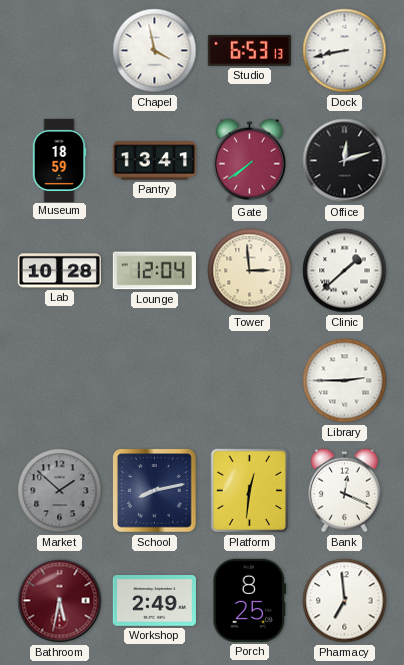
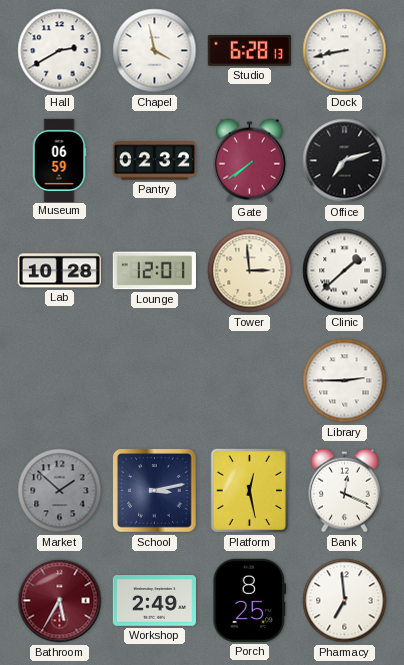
Hall: none -> 2:40 (60, 51)
Studio: 6:53 -> 6:28 (249, 50)
Museum: 18:59 -> 06:59 (59, 160)
Pantry: 13:41 -> 02:32 (154, 161)
Office: 12:12 -> 7:12 (345, 161)
Lounge: 12:04 -> 12:01 (154, 271)
School: 8:13 -> 3:13 (155, 491)
Platform: 12:31 -> 12:28 (250, 491)
Bathroom: 5:32 -> 5:35 (60, 601)
